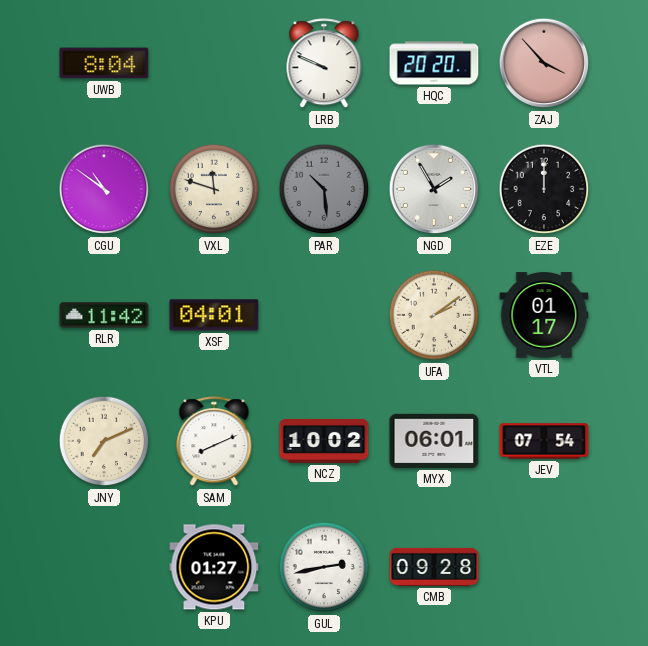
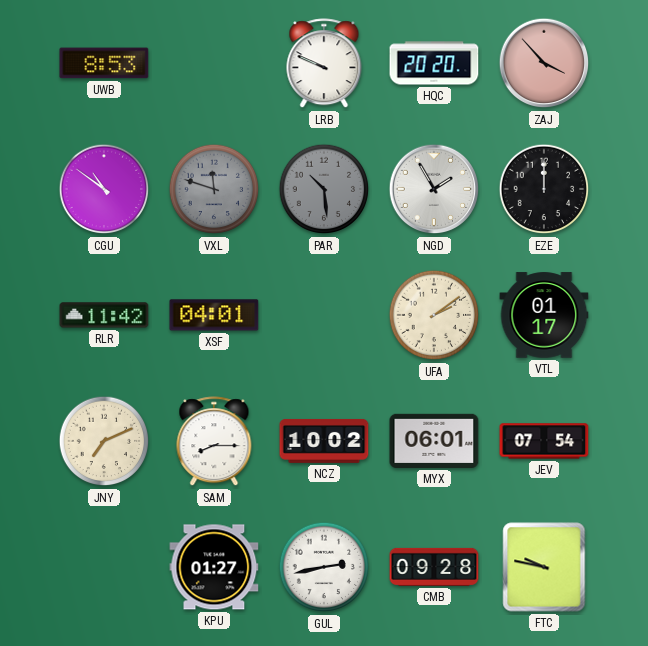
UWB: 8:04 -> 8:53 (104, 63)
VXL dial: cream -> grey (214, 189)
SAM: 8:11 -> 8:15 (214, 442)
FTC: none -> 9:47 (544, 567)
